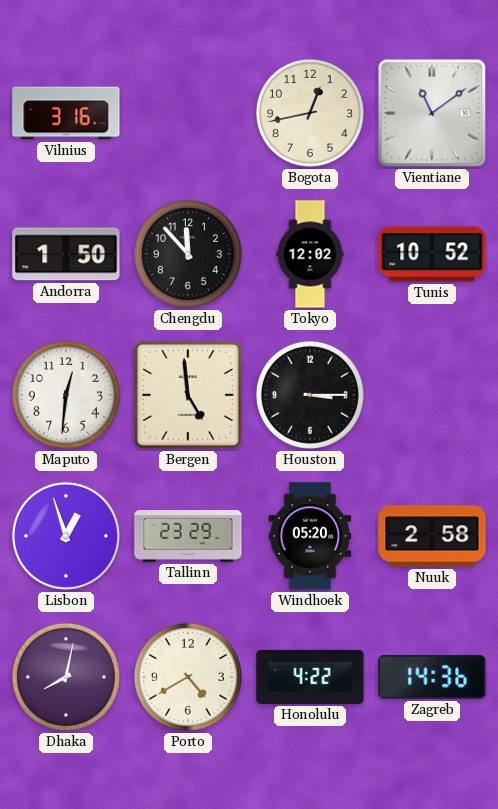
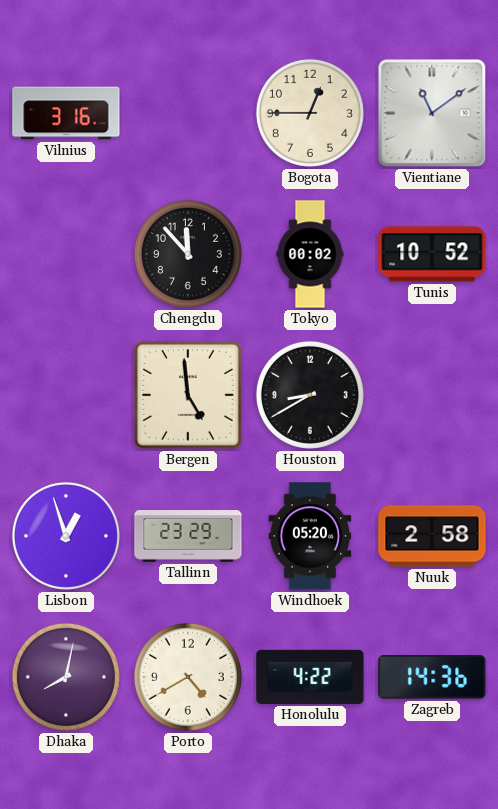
Bogota: 12:43 -> 12:45 (310, 113)
Andorra: 1:50 -> none (66, 254)
Tokyo: 12:02 -> 00:02 (310, 254)
Maputo: 12:31 -> none (66, 395)
Houston: 3:15 -> 8:40 (310, 395)
